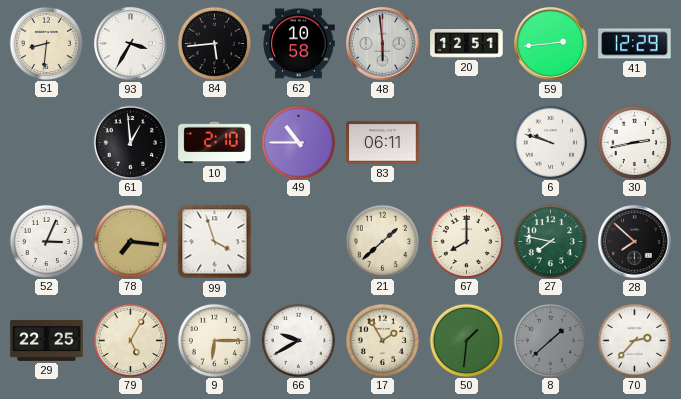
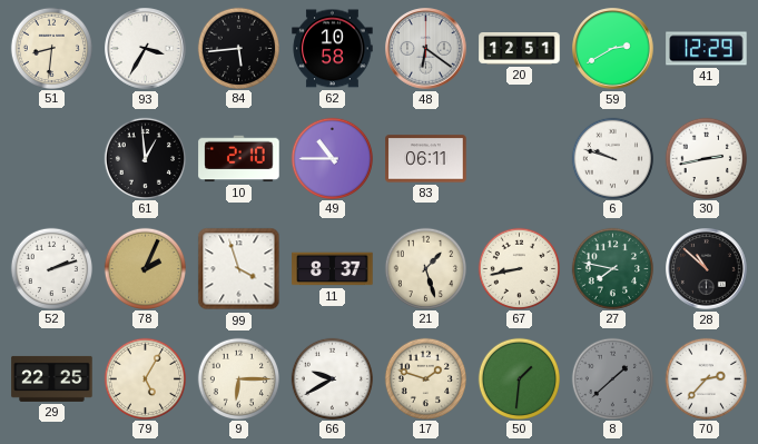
48: 5:59 -> 6:21 (426, 49)
59: 2:44 -> 2:40 (613, 49)
52: 3:04 -> 2:12 (51, 268)
78: 7:16 -> 2:04 (145, 268)
11: none -> 8:37 (333, 269)
21: 1:38 -> 1:27 (425, 268)
67: 8:00 -> 8:43 (519, 268)
28: 7:52 -> 10:52 (707, 269)
17: 1:55 -> 1:48 (425, 378)
